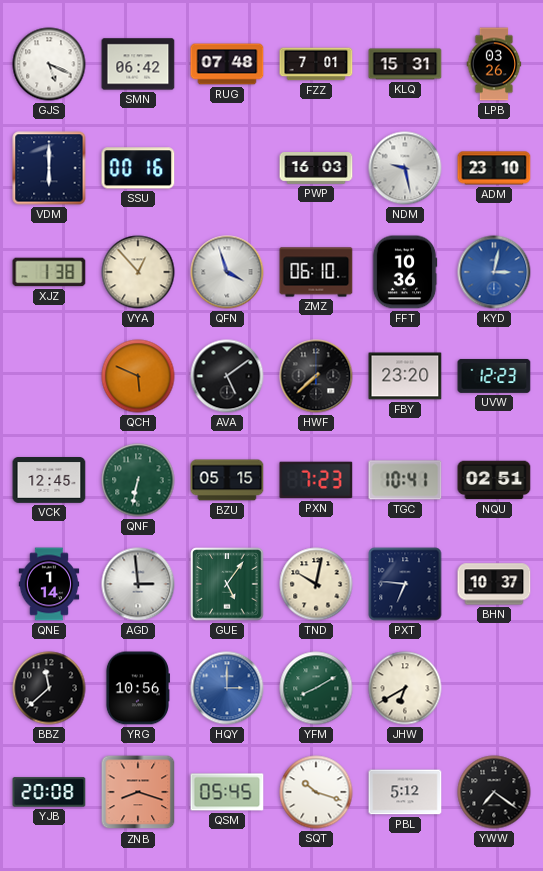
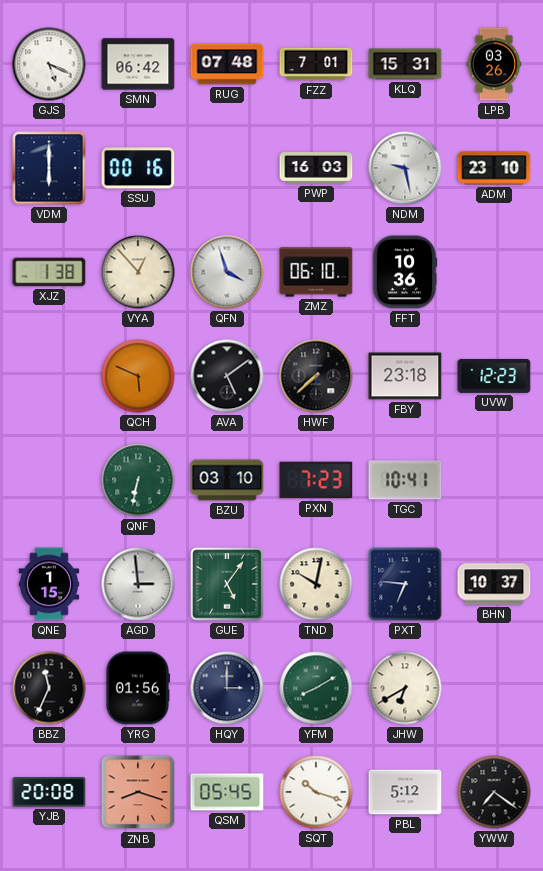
KYD: 3:02 -> none (494, 272)
FBY: 23:20 -> 23:18 (405, 376)
VCK: 12:45 -> none (49, 481)
BZU: 05:15 -> 03:10 (227, 480)
NQU: 02:51 -> none (494, 480)
QNE: 1:14 -> 1:15 (49, 584)
BBZ: 11:38 -> 11:34 (49, 688)
YRG: 10:56 -> 01:56 (137, 688)
HQY dial: blue -> navy (227, 688)
